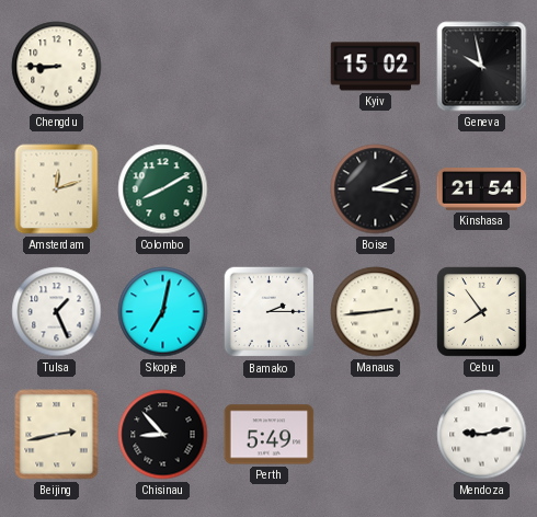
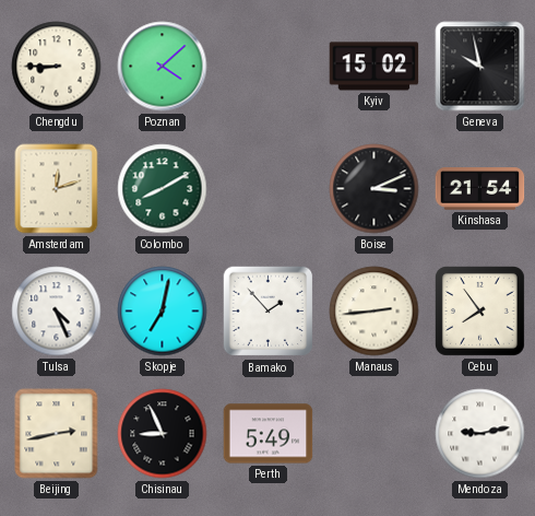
Poznan: none -> 4:08 (163, 67)
Tulsa: 1:26 -> 4:26 (57, 312)
Bamako: 2:15 -> 1:53 (269, 312)
Chisinau: 8:53 -> 8:56 (163, 434)
